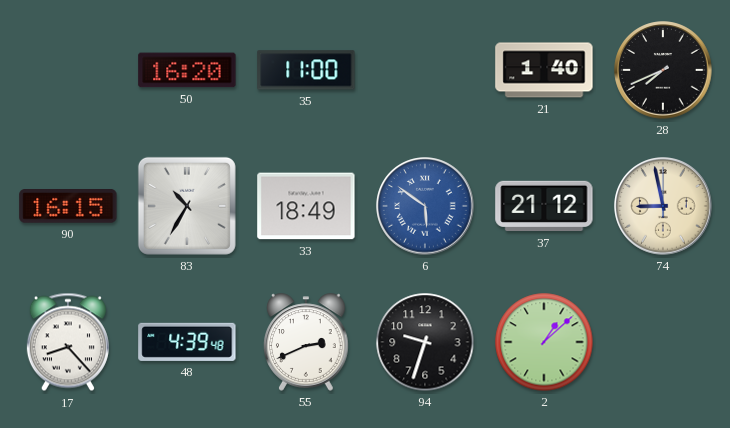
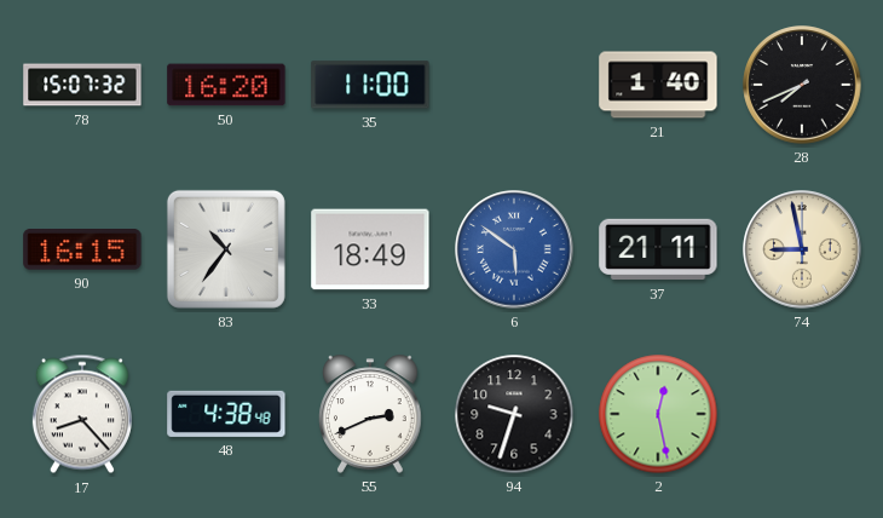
78: none -> 15:07 (82, 85)
83: 10:35 -> 10:36 (226, 249)
37: 21:12 -> 21:11 (658, 249)
48: 4:39 -> 4:38 (226, 414)
2: 1:08 -> 12:28 (658, 414)
